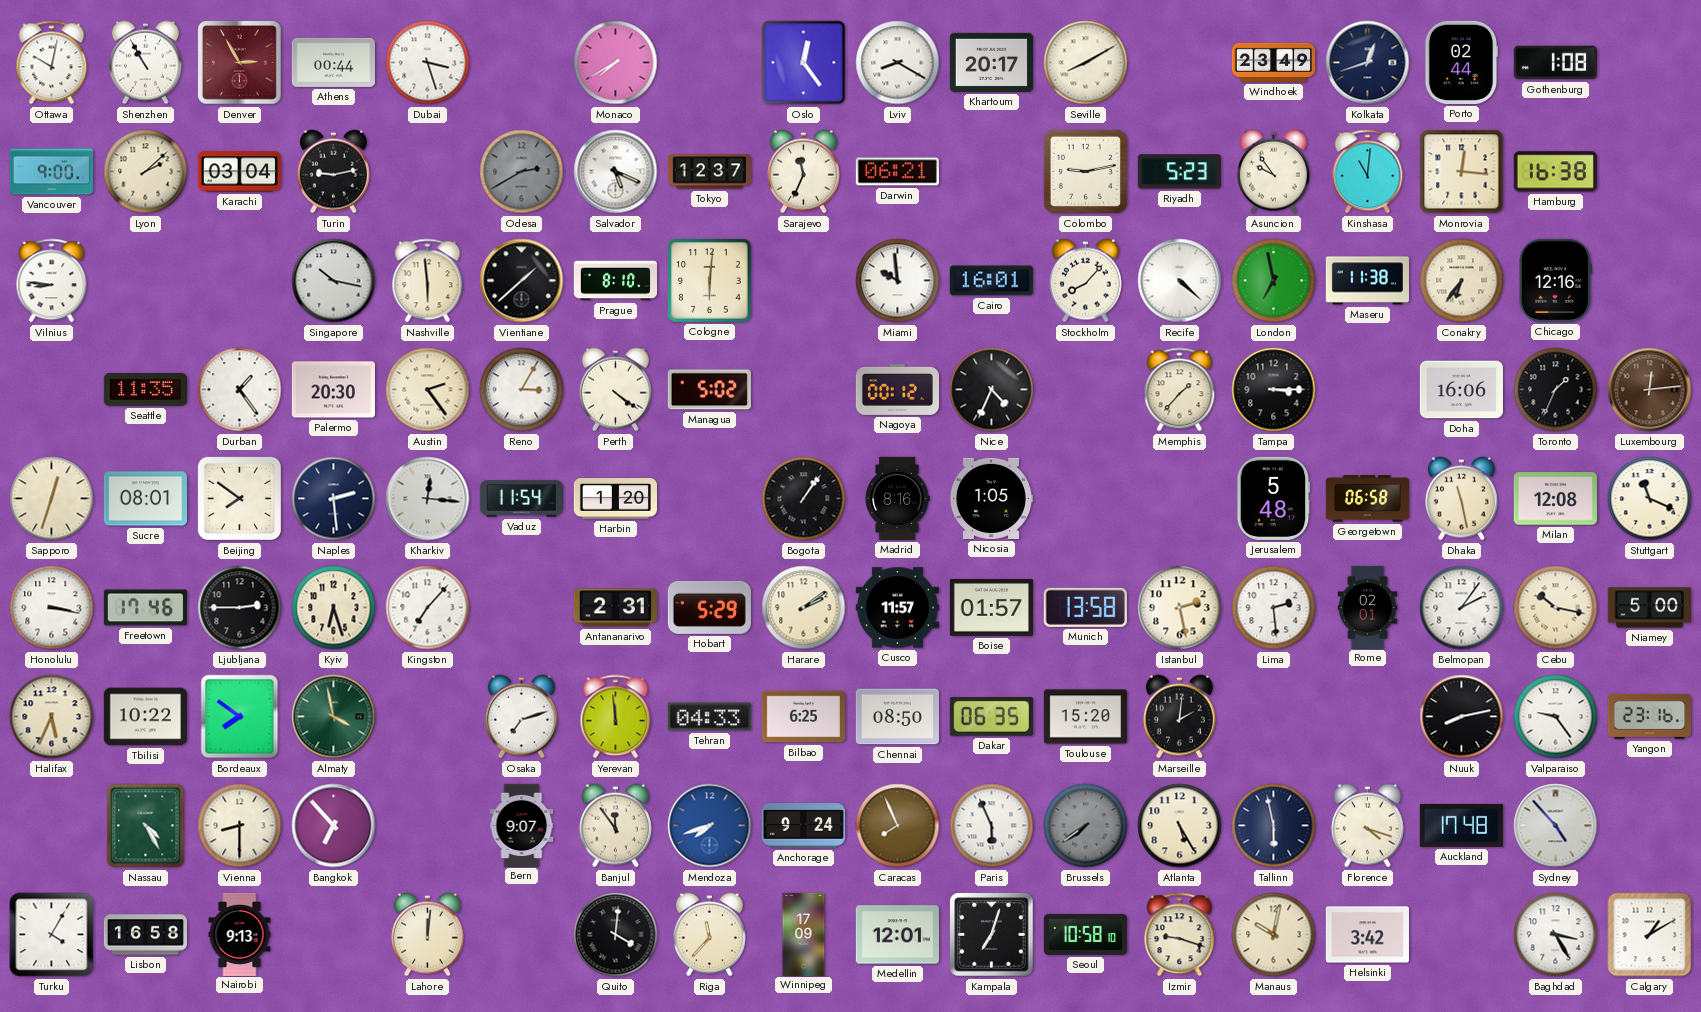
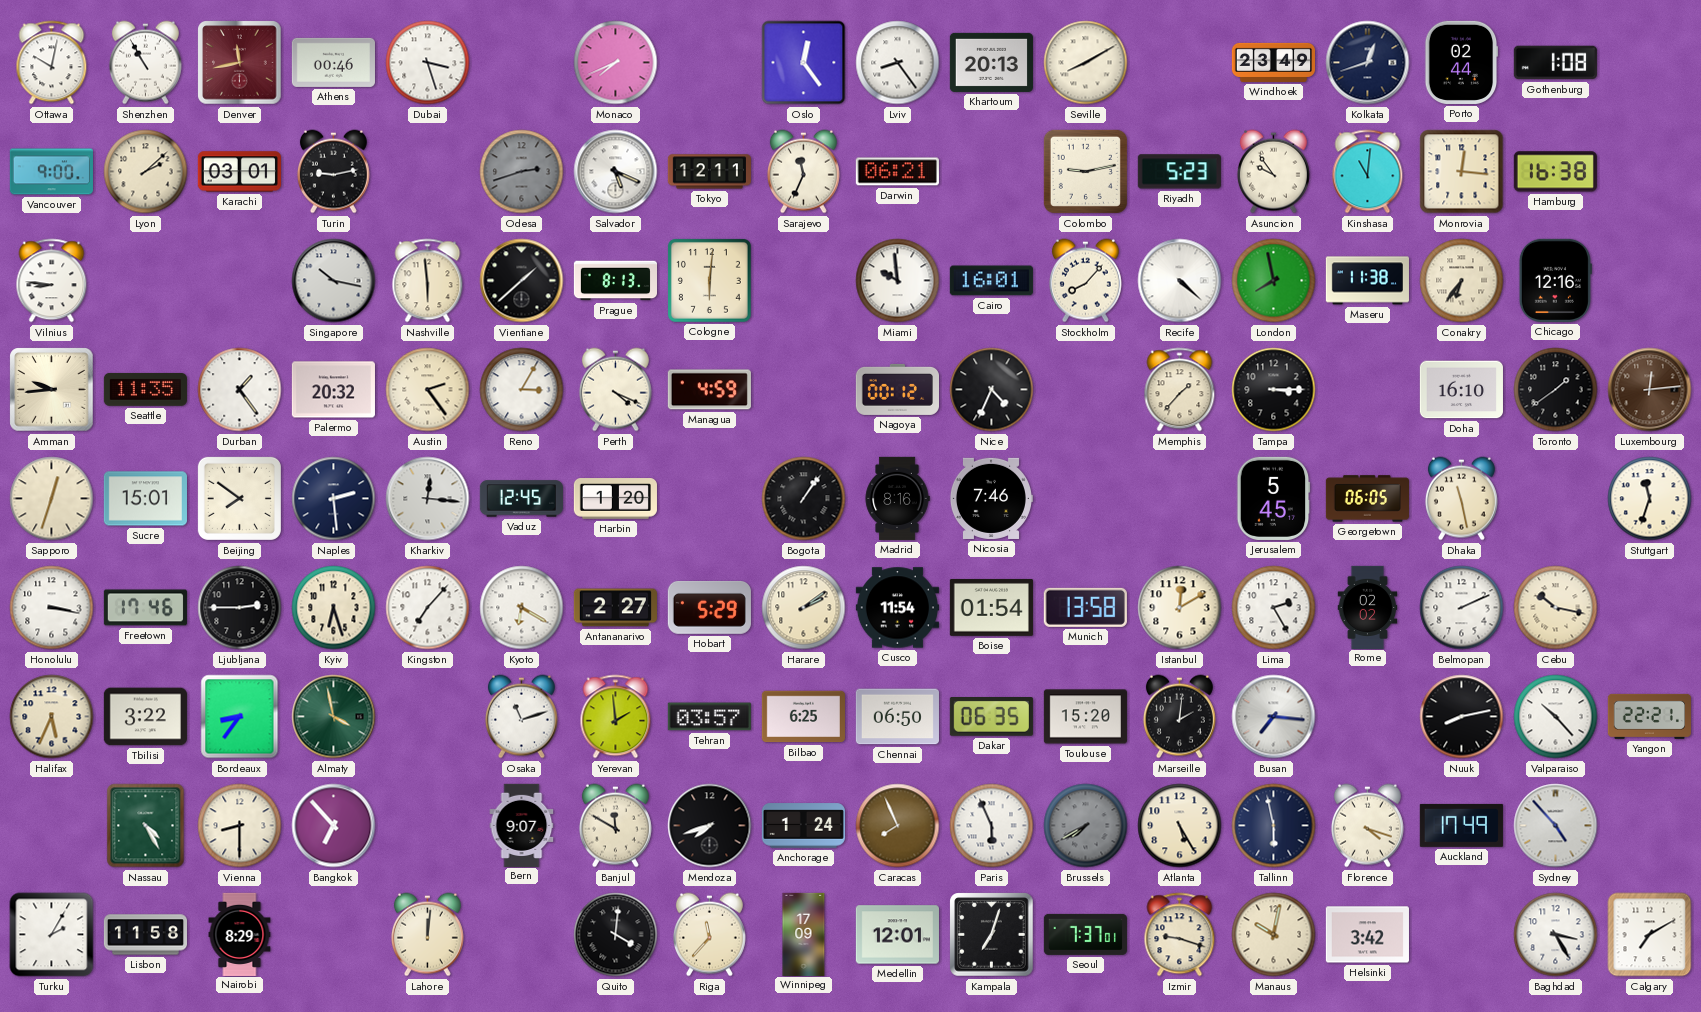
Denver: 2:55 -> 11:43 (240, 63)
Athens: 00:44 -> 00:46 (333, 62)
Monaco: 7:40 -> 7:41 (616, 63)
Lviv: 8:20 -> 8:24 (898, 63)
Khartoum: 20:17 -> 20:13 (991, 62)
Karachi: 03:04 -> 03:01 (239, 172)
Odesa: 2:40 -> 2:42 (522, 172)
Tokyo: 12:37 -> 12:11 (709, 172)
Prague: 8:10 -> 8:13 (615, 281)
London: 6:58 -> 7:58 (1274, 281)
Amman: none -> 9:44 (52, 390)
Palermo: 20:30 -> 20:32 (333, 390)
Perth: 4:21 -> 4:19 (615, 390)
Managua: 5:02 -> 4:59 (709, 390)
Doha: 16:06 -> 16:10 (1461, 390)
Toronto: 1:34 -> 1:39 (1556, 390)
Sucre: 08:01 -> 15:01 (145, 499)
Vaduz: 11:54 -> 12:45 (521, 499)
Nicosia: 1:05 -> 7:46 (991, 498)
Jerusalem: 5:48 -> 5:45 (1274, 498)
Georgetown: 06:58 -> 06:05 (1367, 499)
Milan: 12:08 -> none (1555, 499)
Stuttgart: 11:19 -> 11:33 (1650, 499)
Kyoto: none -> 6:20 (522, 608)
Antananarivo: 2:31 -> 2:27 (615, 608)
Cusco: 11:57 -> 11:54 (897, 608)
Boise: 01:57 -> 01:54 (991, 607)
Istanbul: 2:28 -> 12:10 (1180, 608)
Lima: 2:29 -> 2:25 (1274, 608)
Rome: 02:01 -> 02:02 (1368, 607)
Belmopan: 2:06 -> 2:11 (1462, 608)
Niamey: 5:00 -> none (1649, 608)
Tbilisi: 10:22 -> 3:22 (145, 717)
Bordeaux: 7:51 -> 8:36 (240, 717)
Osaka: 7:12 -> 11:12 (521, 717)
Yerevan: 11:59 -> 1:59 (616, 717)
Tehran: 04:33 -> 03:57 (709, 717)
Chennai: 08:50 -> 06:50 (897, 717)
Busan: none -> 7:16 (1274, 717)
Valparaiso: 9:24 -> 10:23 (1556, 717)
Yangon: 23:16 -> 22:21 (1649, 716)
Banjul: 11:54 -> 11:50 (615, 826)
Mendoza dial: blue -> black (710, 826)
Anchorage: 9:24 -> 1:24 (803, 826)
Brussels: 7:39 -> 7:40 (1086, 826)
Auckland: 17:48 -> 17:49 (1461, 825)
Turku: 4:05 -> 2:05 (52, 935)
Lisbon: 16:58 -> 11:58 (145, 935)
Nairobi: 9:13 -> 8:29 (240, 934)
Seoul: 10:58 -> 7:37 (1085, 934)
Calgary: 1:10 -> 7:10 (1650, 935)
